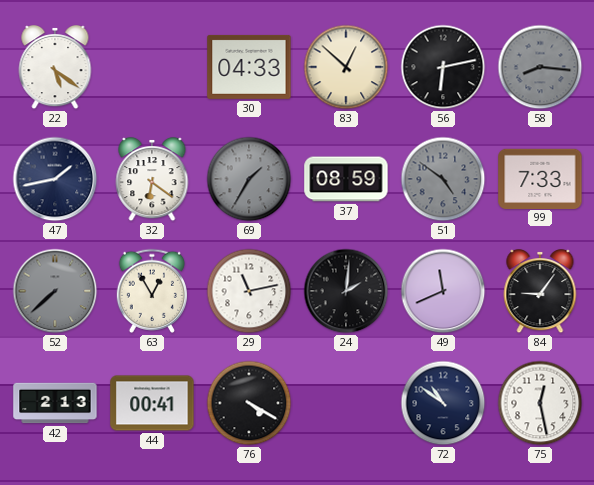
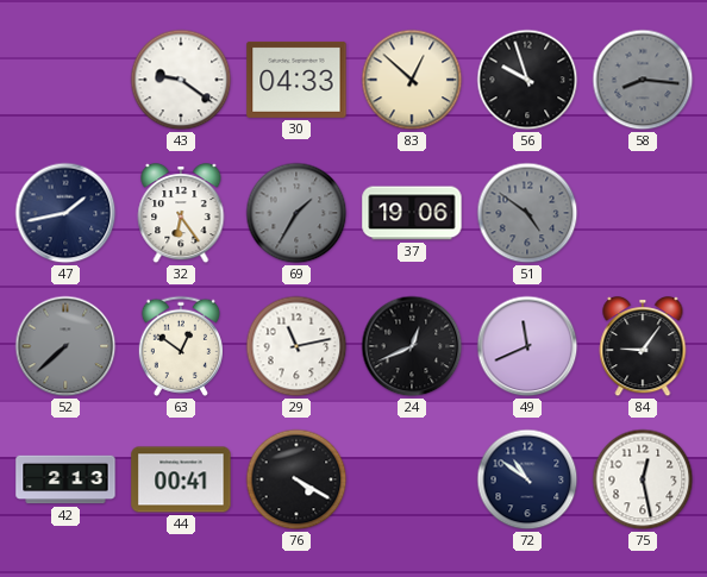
22: 5:21 -> none (55, 68)
43: none -> 9:21 (181, 80)
56: 6:13 -> 9:57 (527, 80)
32: 6:21 -> 6:24 (181, 214)
37: 08:59 -> 19:06 (412, 213)
99: 7:33 -> none (540, 178)
63: 12:55 -> 12:51 (181, 346)
24: 2:01 -> 12:41 (412, 346)
